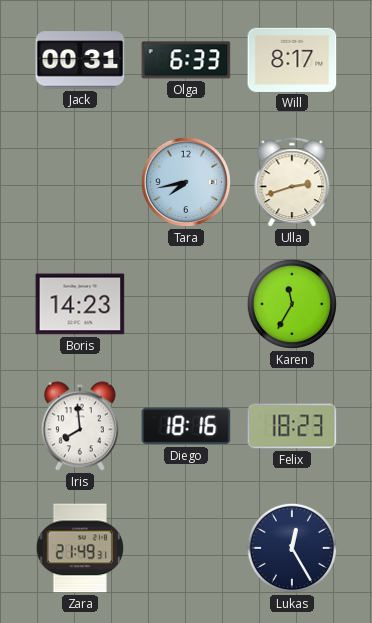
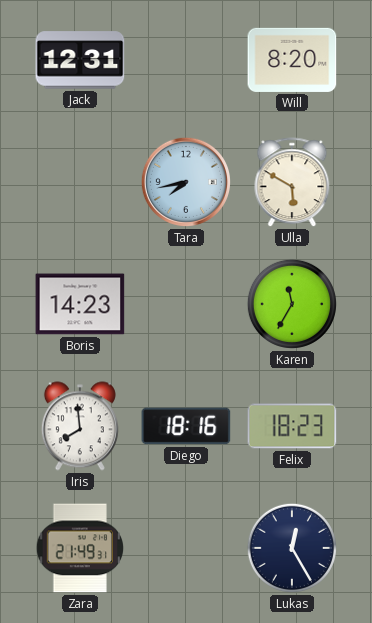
Jack: 00:31 -> 12:31 (80, 60)
Olga: 6:33 -> none (186, 60)
Will: 8:17 -> 8:20 (292, 60)
Ulla: 2:42 -> 5:50 (292, 183)
